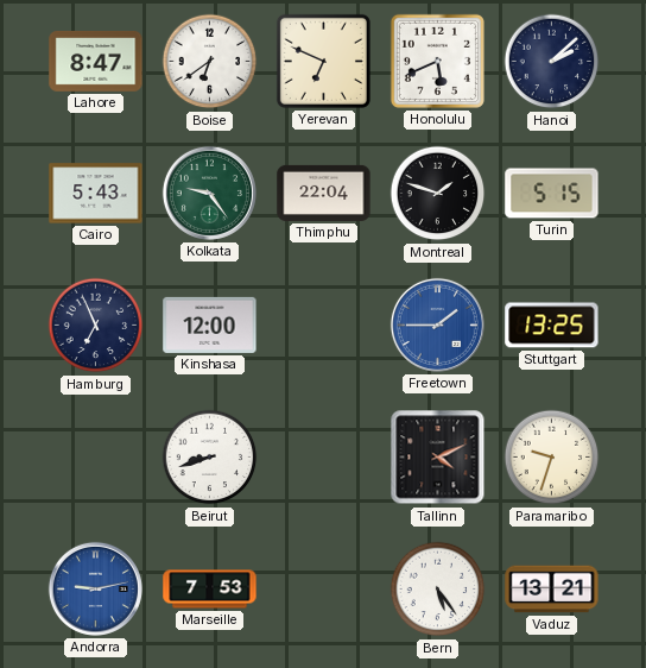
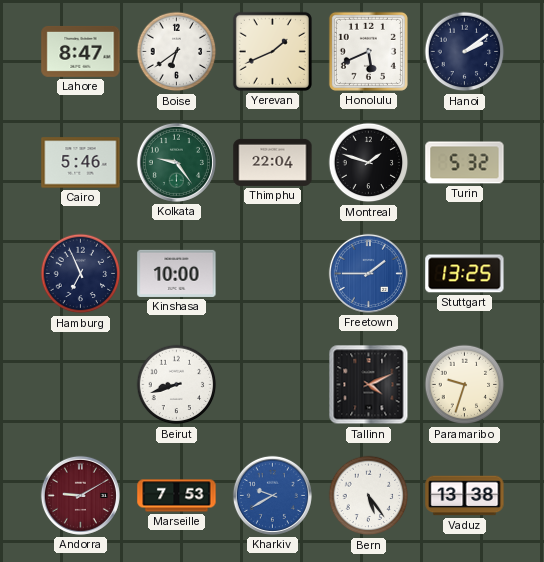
Yerevan: 6:49 -> 1:41 (272, 51)
Hanoi: 2:08 -> 2:09 (465, 52)
Cairo: 5:43 -> 5:46 (81, 163)
Turin: 5:15 -> 5:32 (465, 163)
Kinshasa: 12:00 -> 10:00 (177, 273)
Andorra: 9:13 -> 9:10 (80, 495)
Andorra dial: blue -> burgundy (80, 495)
Kharkiv: none -> 9:40 (272, 495)
Vaduz: 13:21 -> 13:38 (465, 496)
